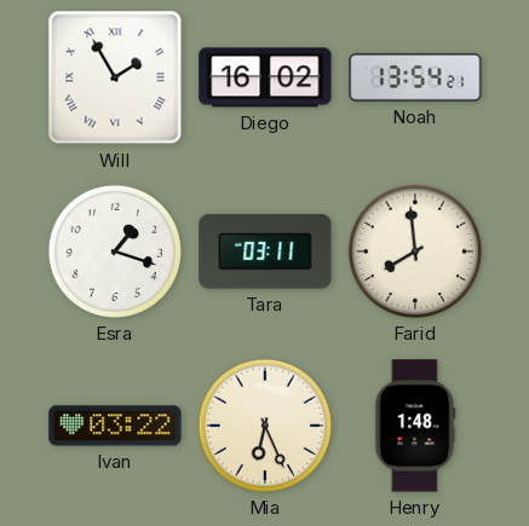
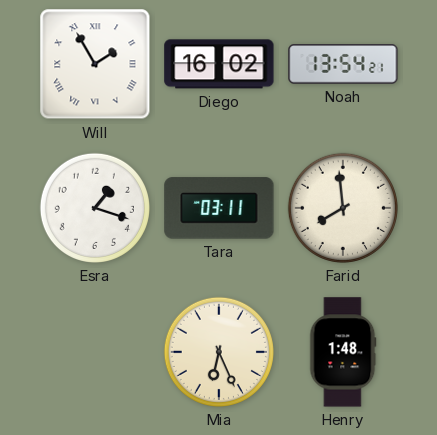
Ivan: 03:22 -> none (115, 426)
